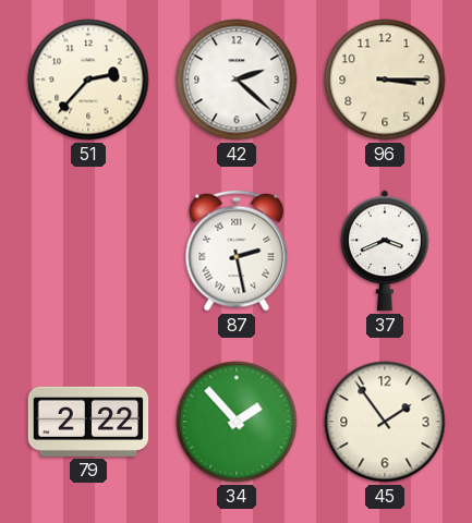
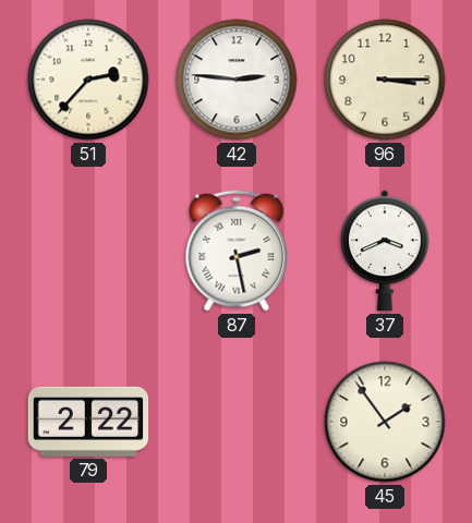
42: 2:22 -> 2:46 (237, 80)
34: 1:53 -> none (237, 422)
